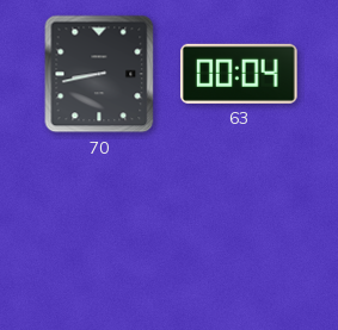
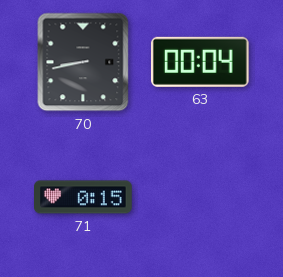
71: none -> 0:15 (83, 197)
